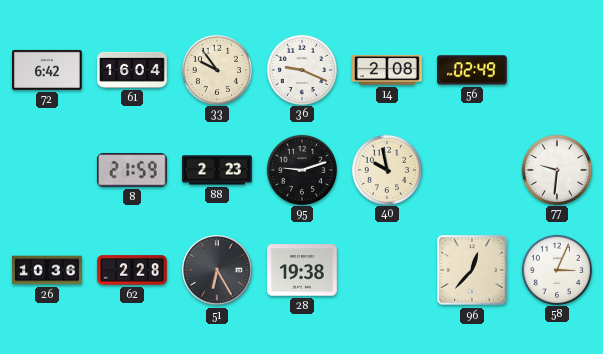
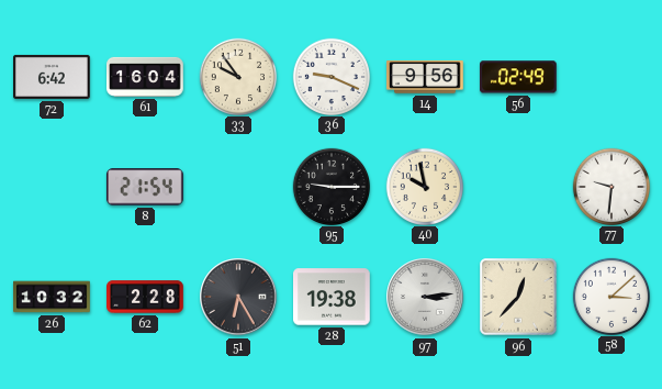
14: 2:08 -> 9:56 (425, 77)
8: 21:59 -> 21:54 (145, 187)
88: 2:23 -> none (218, 170)
95: 9:12 -> 9:15 (330, 186)
26: 10:36 -> 10:32 (52, 297)
97: none -> 3:14 (425, 297)
58: 3:04 -> 3:08 (610, 296)
